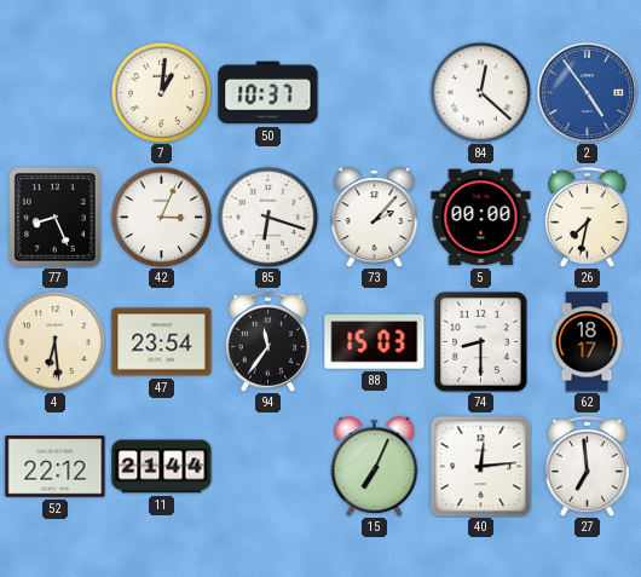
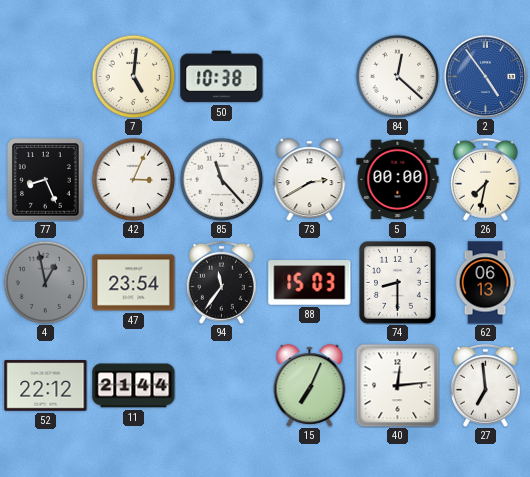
7: 1:01 -> 5:01 (133, 76)
50: 10:37 -> 10:38 (222, 77)
85: 6:18 -> 11:23 (221, 179)
73: 2:07 -> 2:40 (310, 179)
4: 6:29 -> 12:58 (45, 282)
4 dial: cream -> grey (45, 282)
62: 18:17 -> 06:13 (485, 283)
